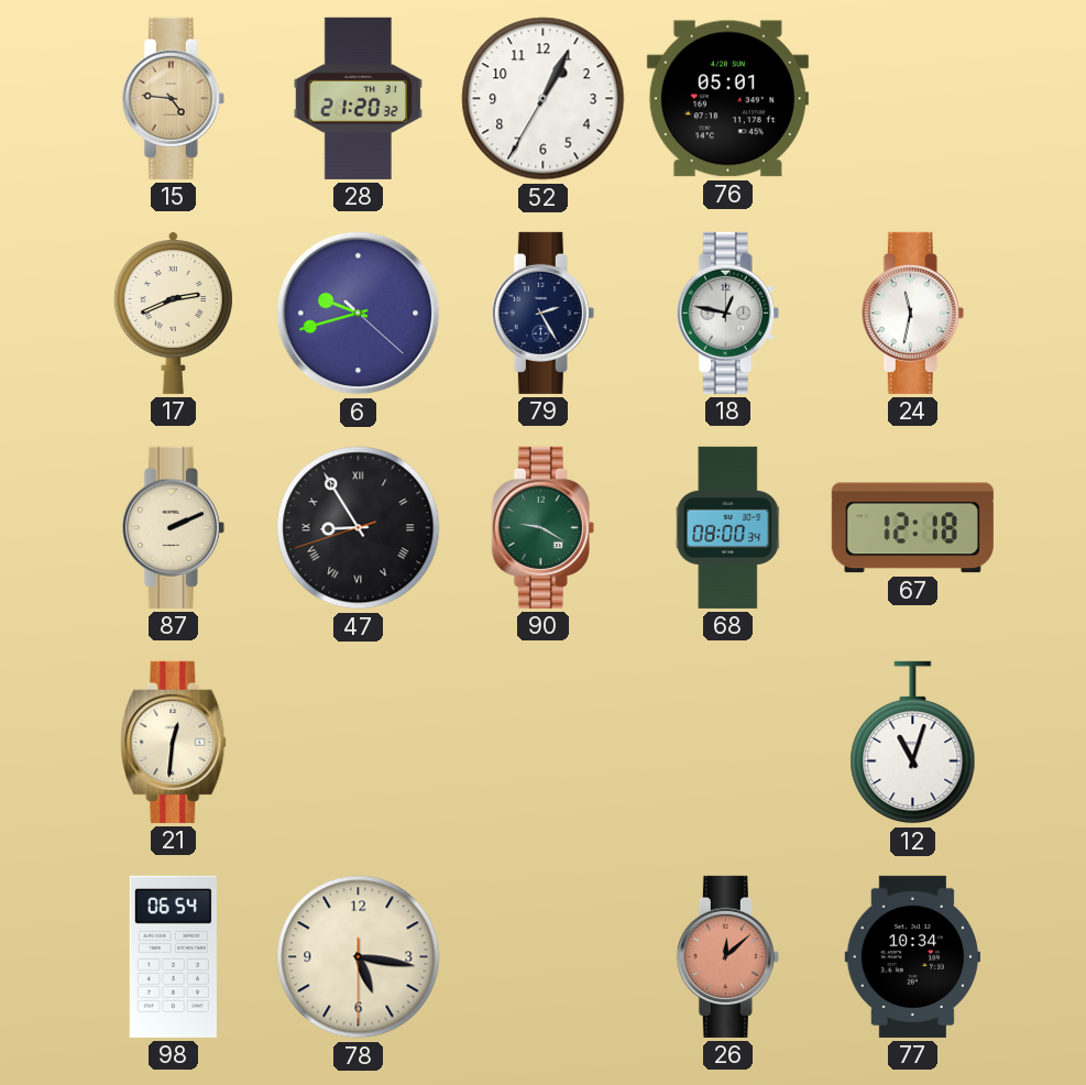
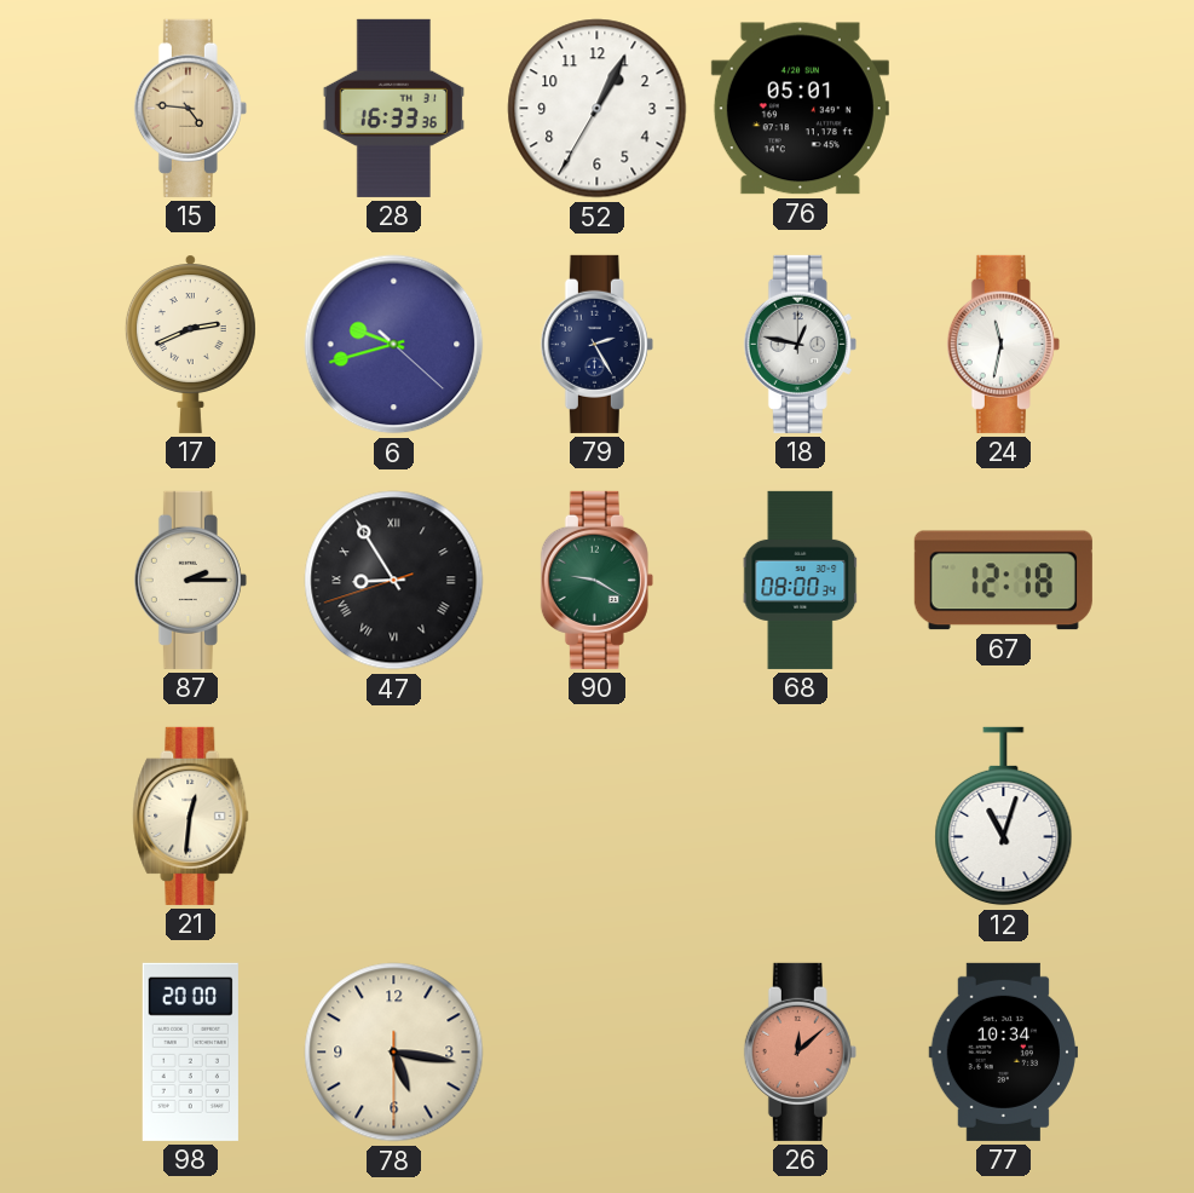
28: 21:20 -> 16:33 (393, 108)
87: 2:11 -> 2:15 (190, 580)
98: 06:54 -> 20:00 (190, 1051)
